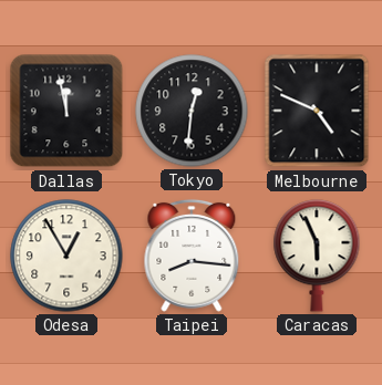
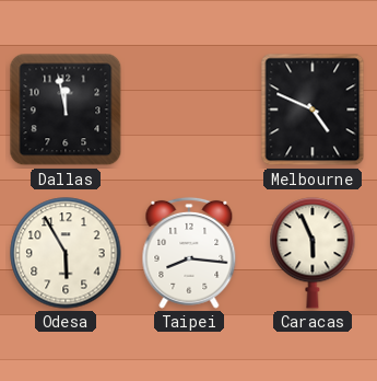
Tokyo: 12:31 -> none (192, 111)
Odesa: 12:55 -> 5:55 (66, 253)
